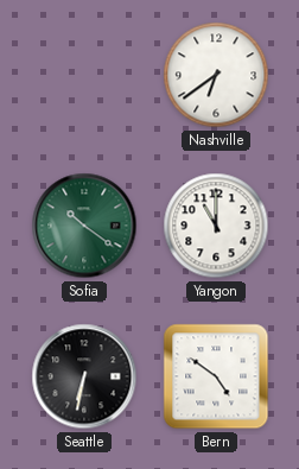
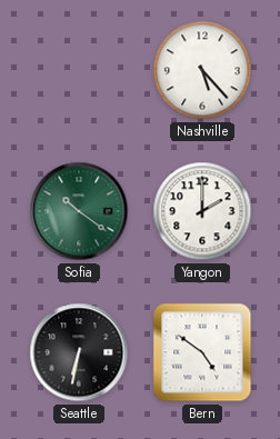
Nashville: 6:39 -> 5:23 (202, 70)
Yangon: 11:00 -> 2:00 (202, 211)
